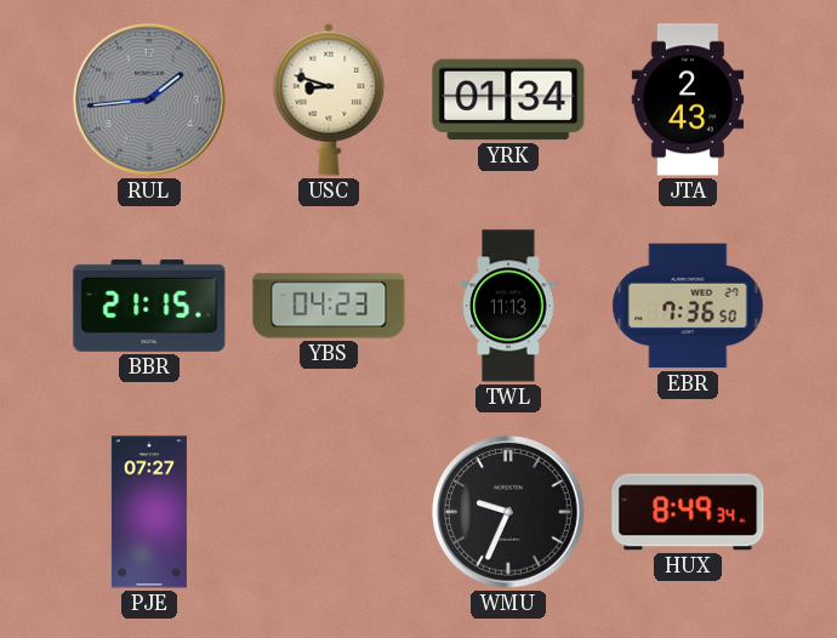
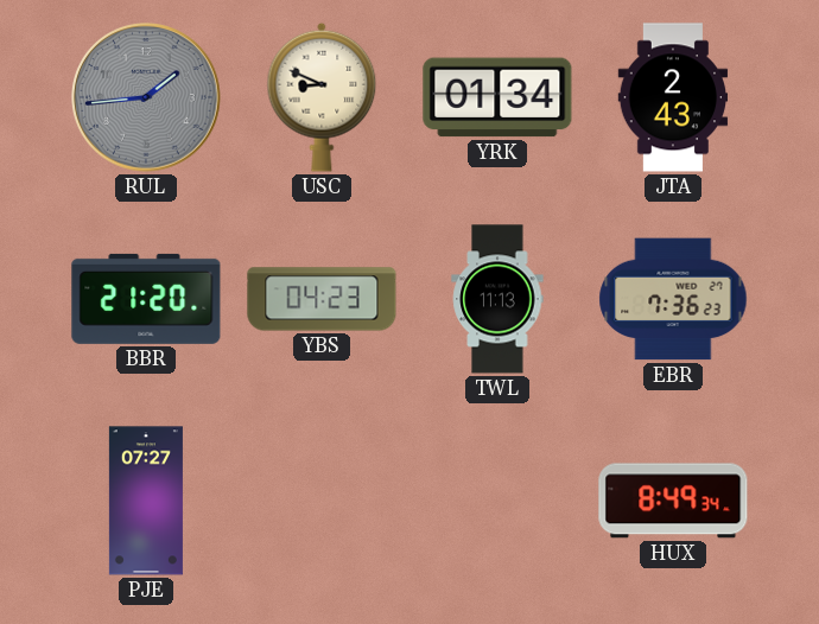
USC: 8:48 -> 8:49 (322, 97)
BBR: 21:15 -> 21:20 (146, 299)
EBR: 7:36:50 -> 7:36:23 (673, 299)
WMU: 9:34 -> none (509, 513)
